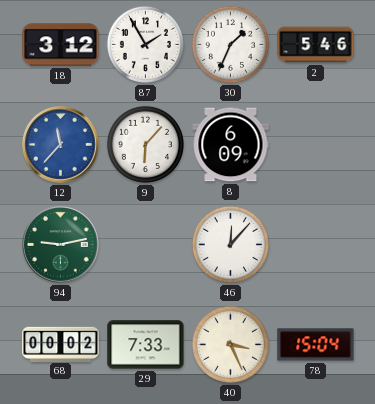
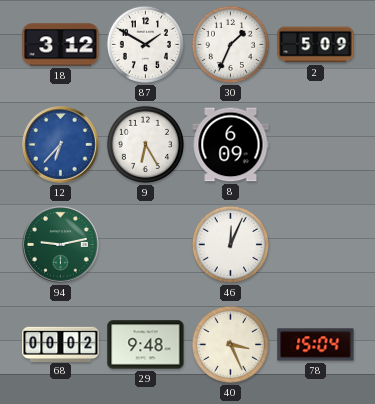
87: 1:55 -> 1:50 (145, 44)
2: 5:46 -> 5:09 (316, 45)
12: 11:37 -> 6:37 (61, 145)
9: 6:07 -> 6:25 (145, 144)
46: 12:07 -> 12:04 (230, 244)
29: 7:33 -> 9:48 (146, 345)
